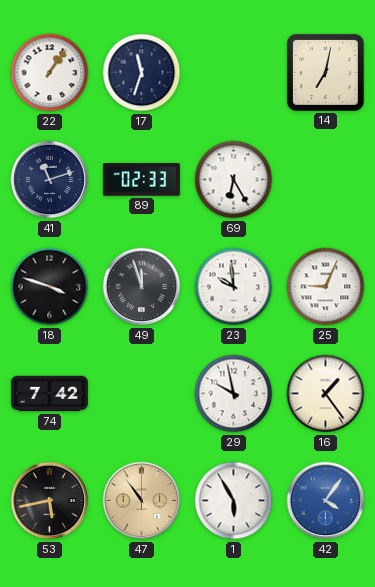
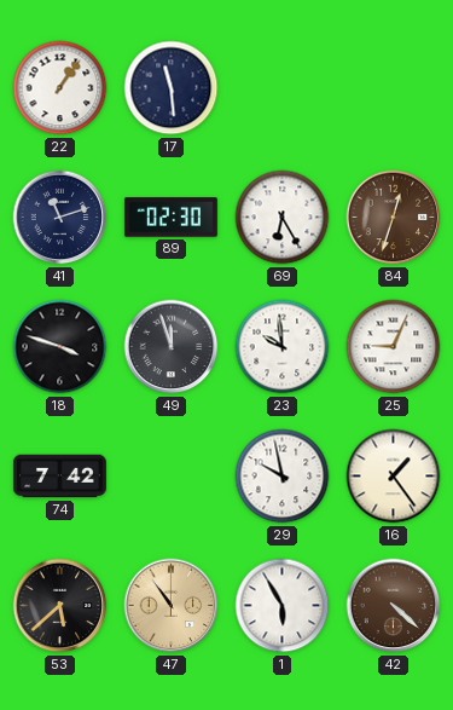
17: 11:33 -> 11:29 (172, 88)
14: 7:02 -> none (325, 72)
89: 02:33 -> 02:30 (170, 218)
84: none -> 12:33 (394, 218)
53: 5:43 -> 5:38 (60, 606)
42: 4:06 -> 4:22 (394, 606)
42 dial: blue -> brown (394, 606)
